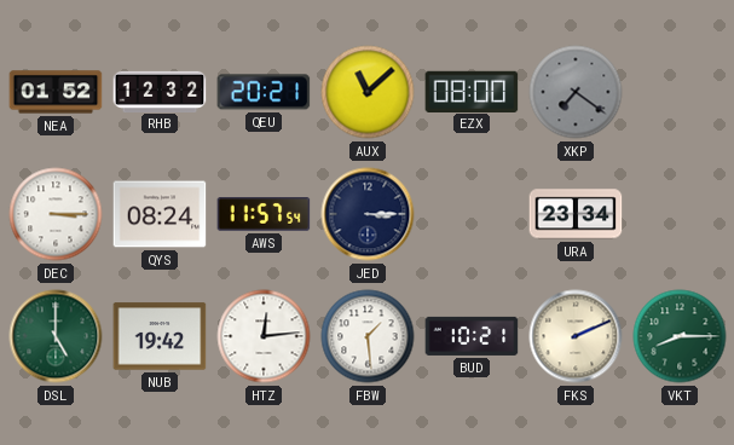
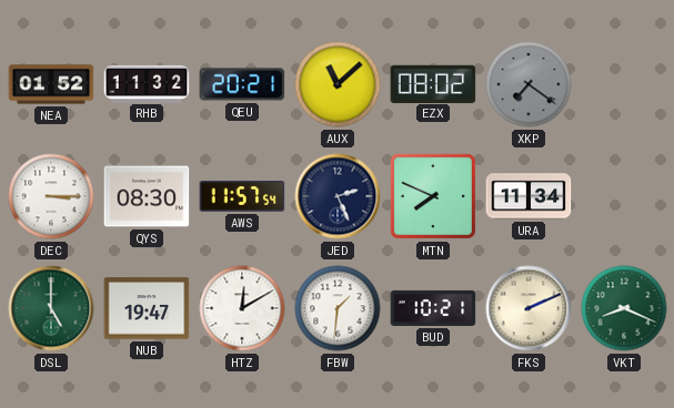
RHB: 12:32 -> 11:32 (147, 83)
EZX: 08:00 -> 08:02 (433, 83)
QYS: 08:24 -> 08:30 (147, 196)
JED: 3:15 -> 2:26 (338, 196)
MTN: none -> 7:49 (433, 196)
URA: 23:34 -> 11:34 (529, 196)
NUB: 19:42 -> 19:47 (147, 308)
HTZ: 12:14 -> 12:10 (242, 308)
FBW: 1:29 -> 1:31 (338, 308)
VKT: 8:15 -> 8:19 (624, 308)
